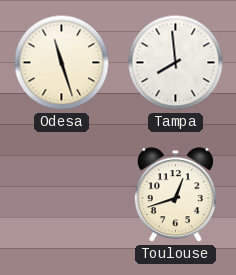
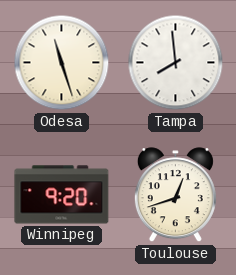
Winnipeg: none -> 9:20 (62, 195)
